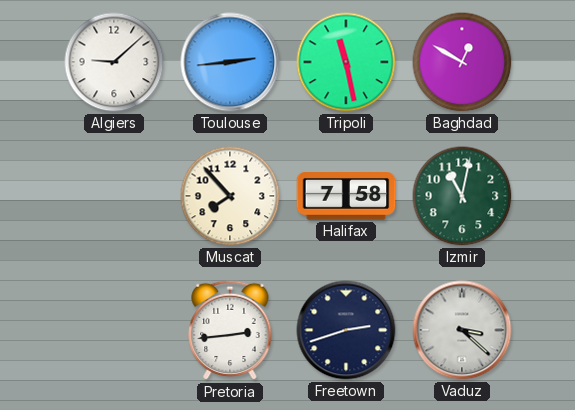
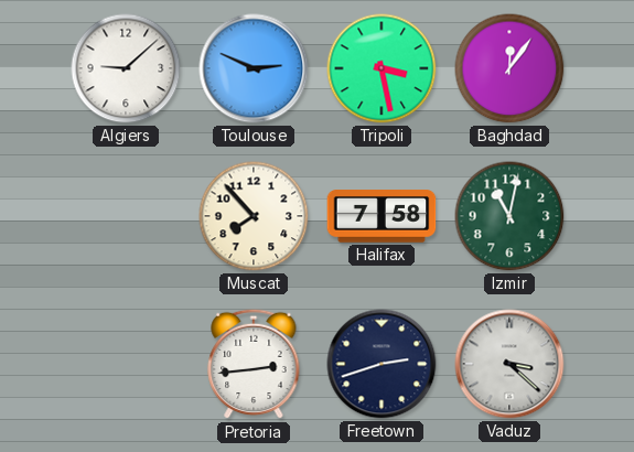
Toulouse: 2:44 -> 2:49 (254, 68)
Tripoli: 11:28 -> 3:28 (382, 68)
Baghdad: 12:50 -> 12:06 (509, 68)
